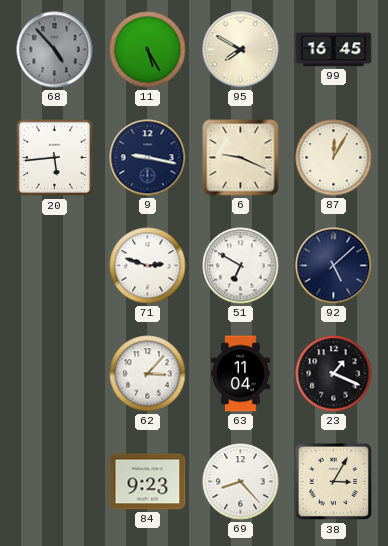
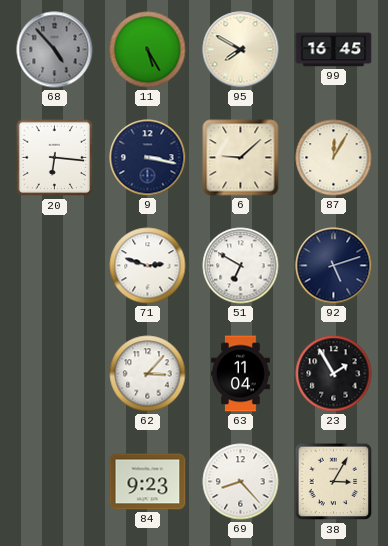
20: 5:44 -> 6:16 (55, 158)
9: 9:17 -> 3:17 (148, 158)
6: 9:19 -> 9:08 (241, 158)
92: 5:08 -> 5:12 (334, 266)
23: 1:19 -> 1:55 (334, 374)
